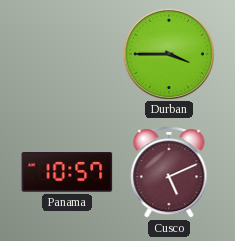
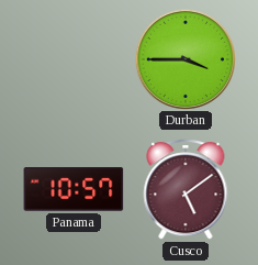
Cusco: 5:11 -> 5:09 (186, 190)
